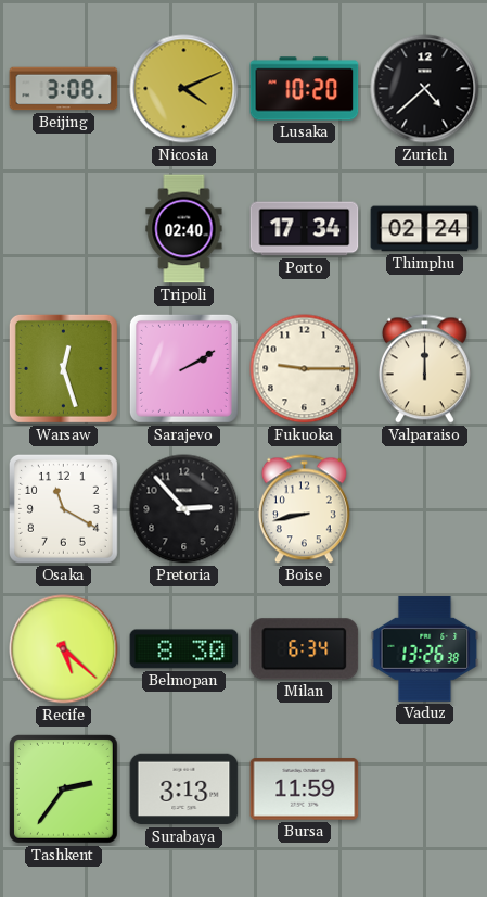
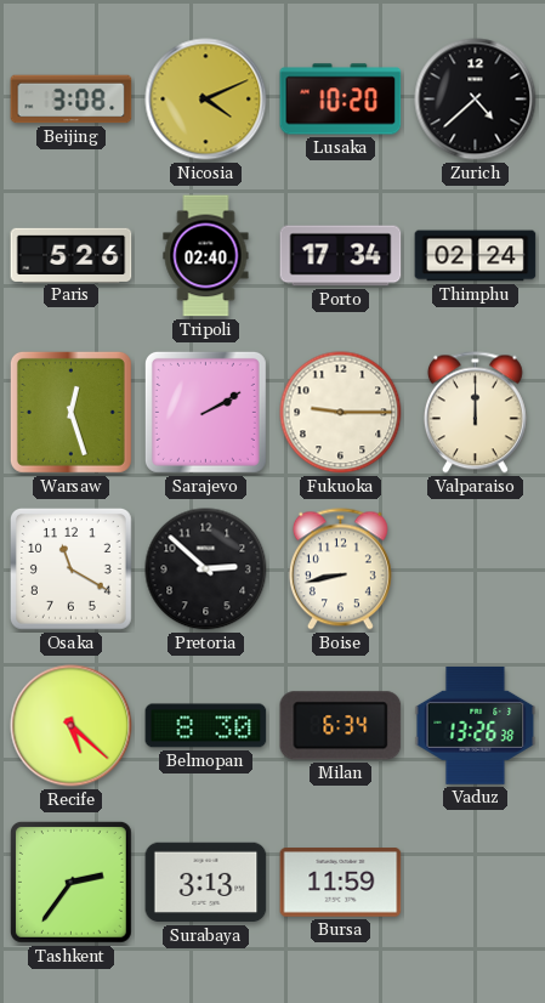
Paris: none -> 5:26 (72, 255)
Pretoria: 2:53 -> 2:52 (206, 569)
